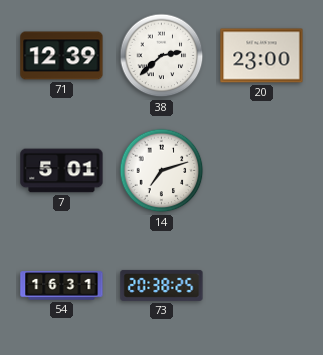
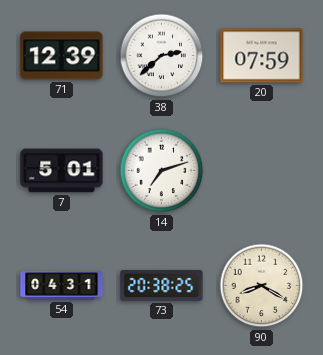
20: 23:00 -> 07:59 (262, 56)
54: 16:31 -> 04:31 (62, 286)
90: none -> 8:20 (262, 286)
